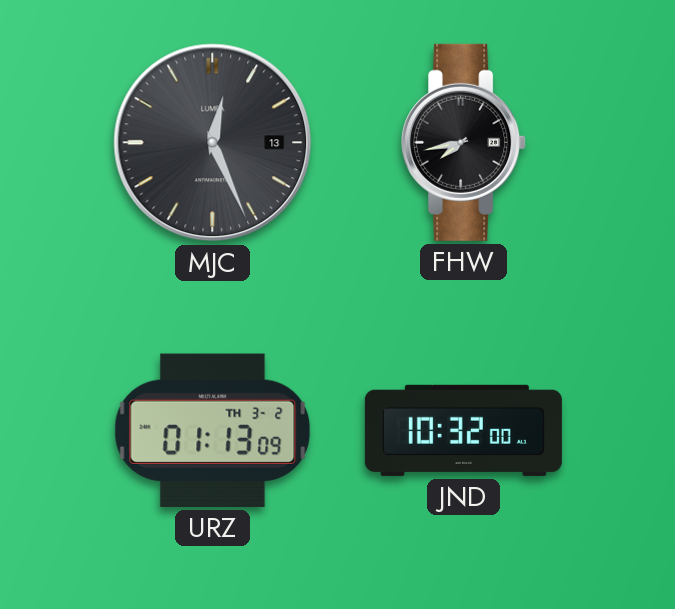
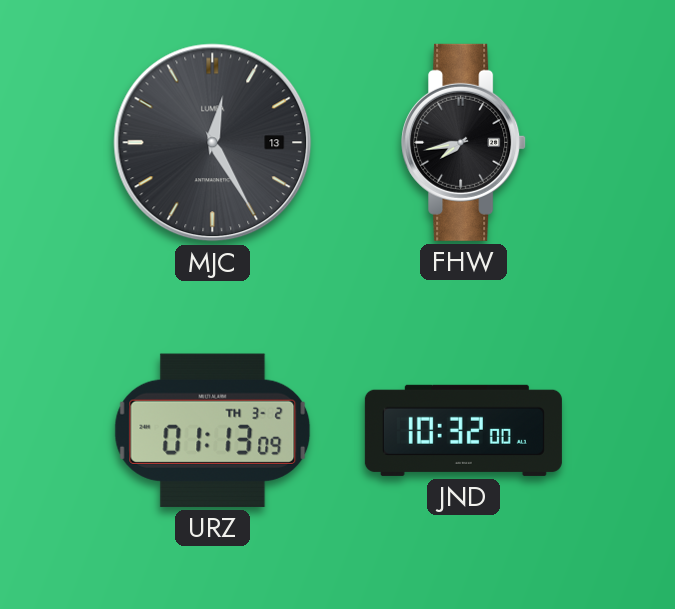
MJC: 12:26 -> 12:25 (213, 143)
